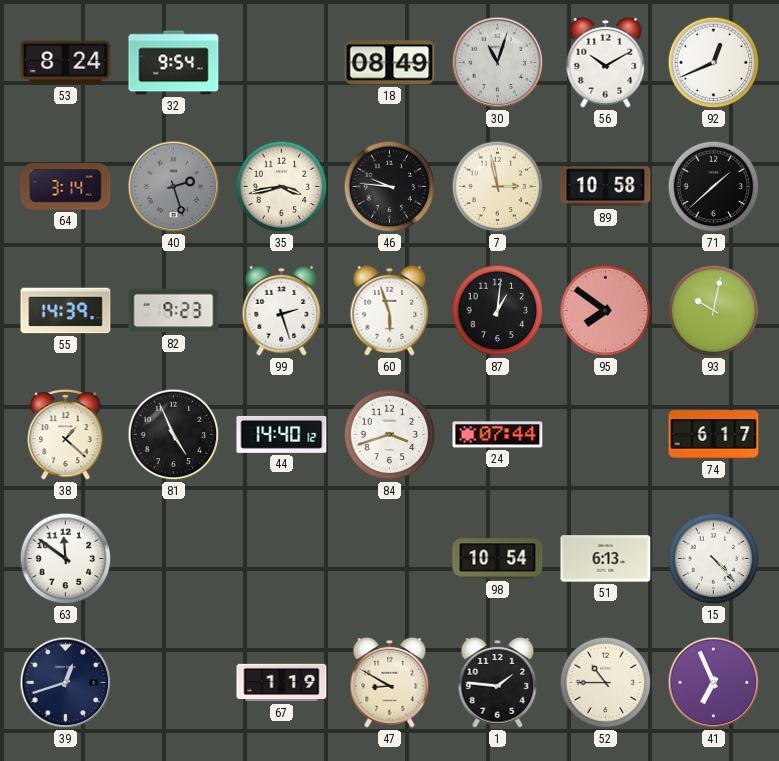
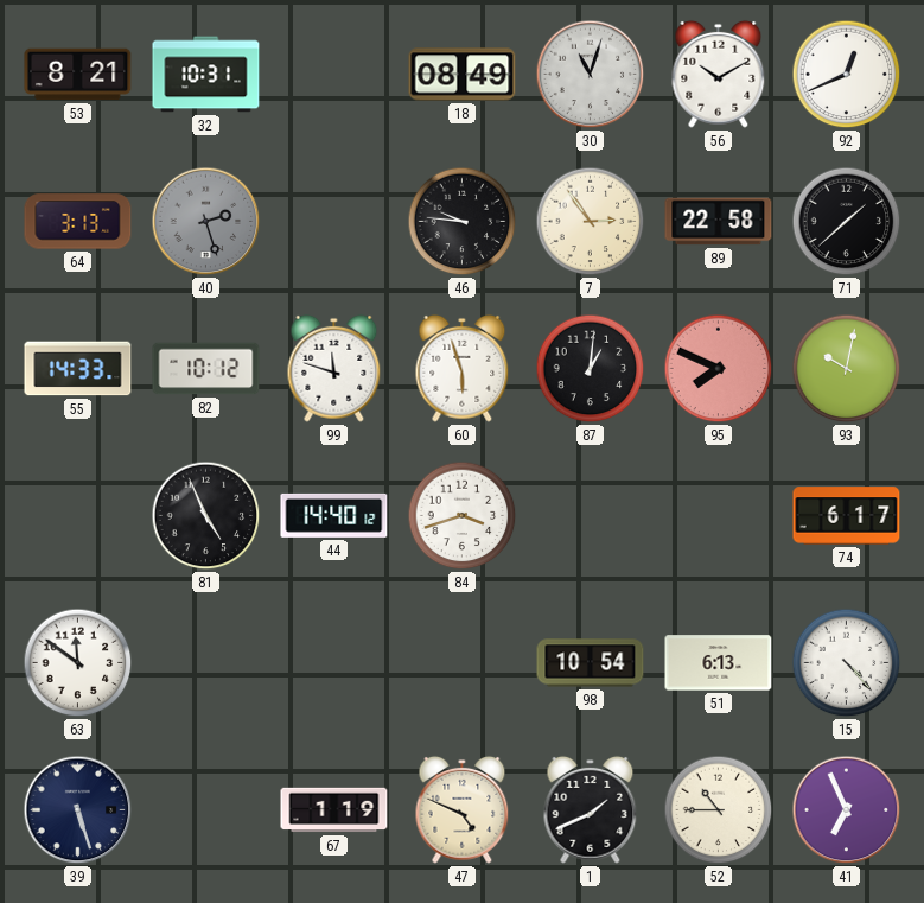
53: 8:24 -> 8:21 (78, 75)
32: 9:54 -> 10:31 (206, 75)
64: 3:14 -> 3:13 (78, 222)
35: 3:43 -> none (282, 187)
7: 2:58 -> 2:54 (591, 222)
89: 10:58 -> 22:58 (719, 222)
55: 14:39 -> 14:33 (78, 369)
82: 9:23 -> 10:12 (206, 369)
99: 2:27 -> 11:48 (334, 368)
95: 7:51 -> 7:49 (719, 369)
38: 1:22 -> none (66, 435)
24: 07:44 -> none (498, 435)
39: 12:42 -> 5:27 (78, 810)
47: 8:50 -> 4:49 (463, 809)
1: 1:46 -> 1:41 (591, 809)
